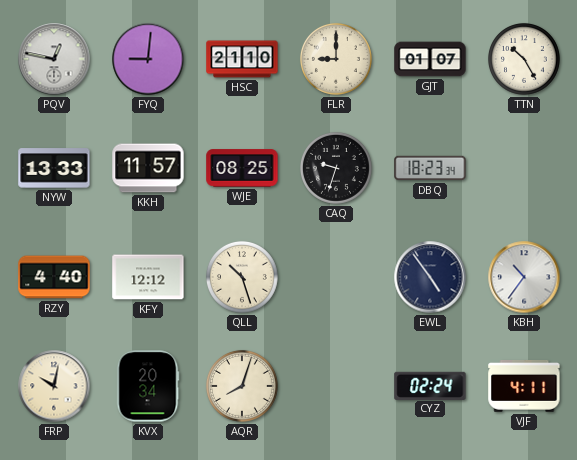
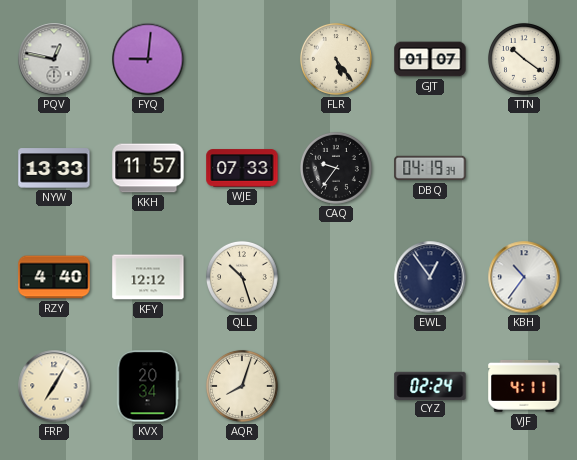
HSC: 21:10 -> none (242, 59)
FLR: 9:00 -> 5:24 (336, 59)
TTN: 10:25 -> 10:21 (524, 59)
WJE: 08:25 -> 07:33 (242, 168)
CAQ: 9:33 -> 9:36 (336, 168)
DBQ: 18:23 -> 04:19 (430, 168)
EWL: 4:54 -> 12:54 (430, 277)
FRP: 10:02 -> 7:05 (54, 386)
